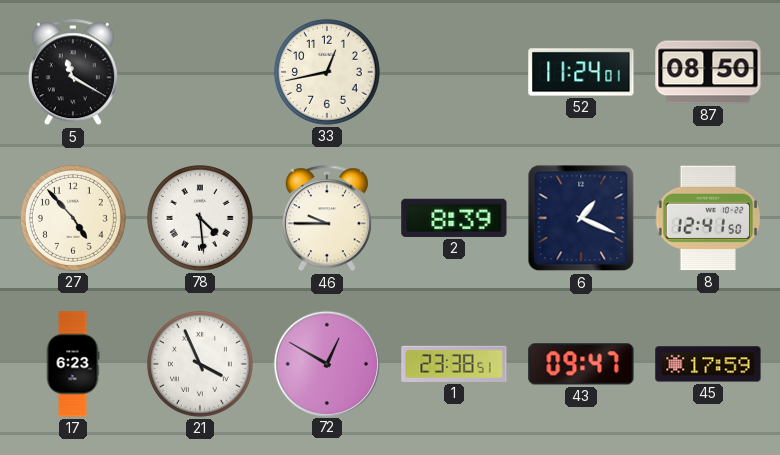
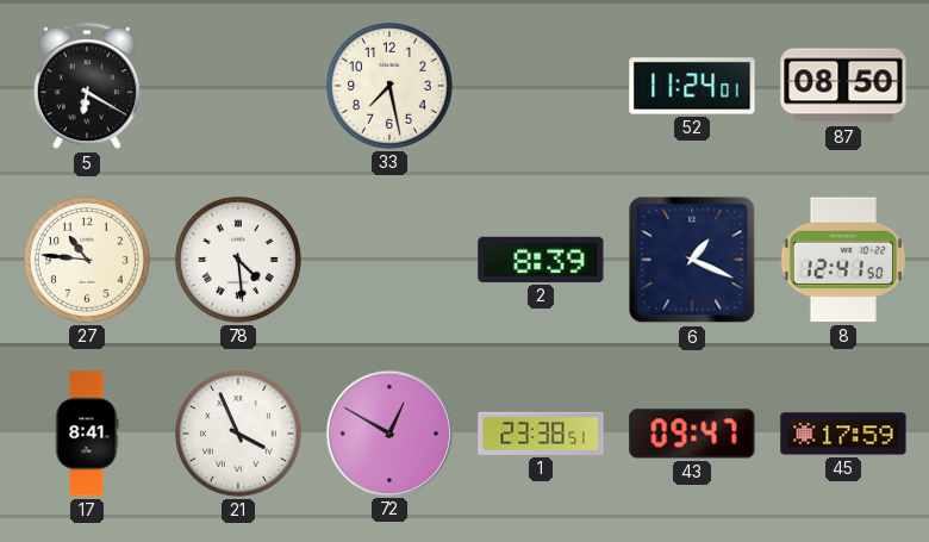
5: 11:20 -> 6:20 (87, 87)
33: 12:43 -> 7:28 (389, 86)
27: 4:53 -> 10:46 (87, 260)
46: 9:45 -> none (327, 219)
17: 6:23 -> 8:41 (87, 434)
